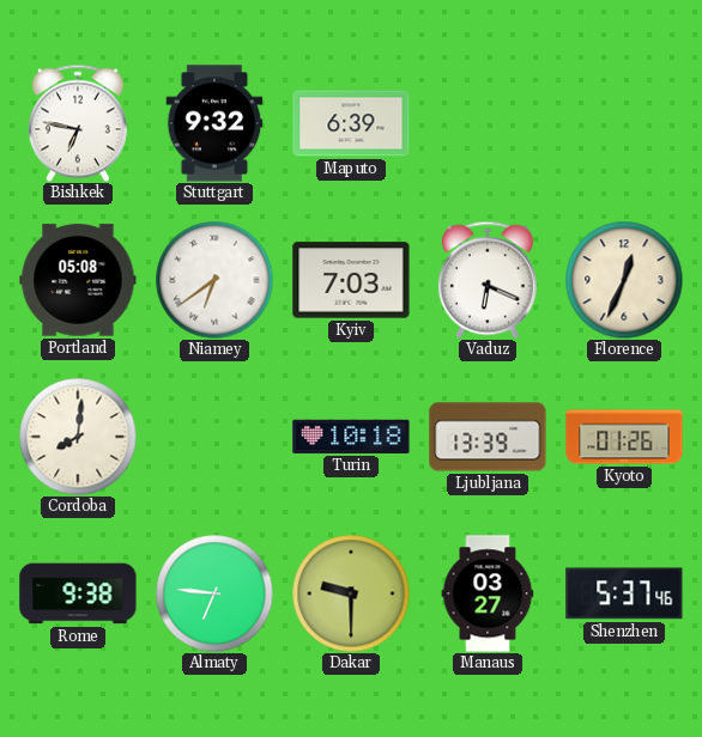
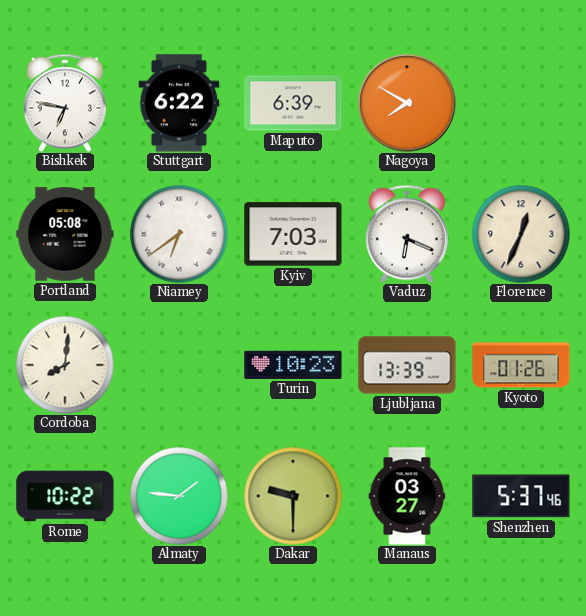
Stuttgart: 9:32 -> 6:22 (179, 103)
Nagoya: none -> 7:50 (407, 103)
Turin: 10:18 -> 10:23 (293, 365)
Rome: 9:38 -> 10:22 (65, 496)
Almaty: 6:46 -> 1:46 (179, 496)
